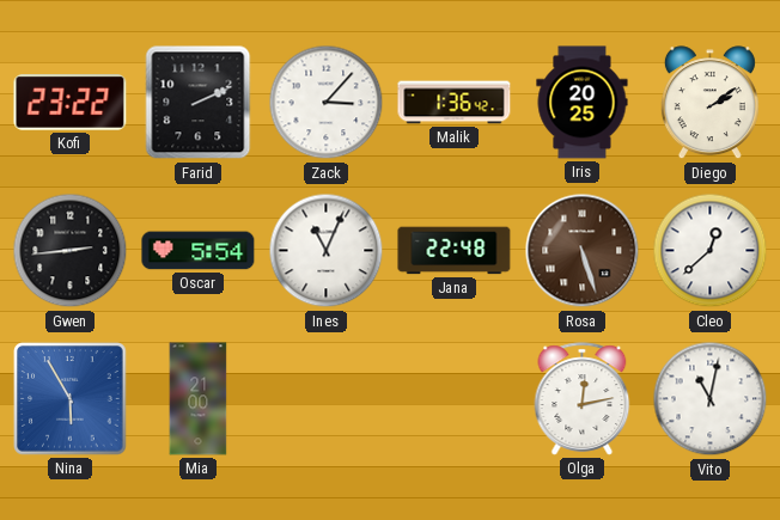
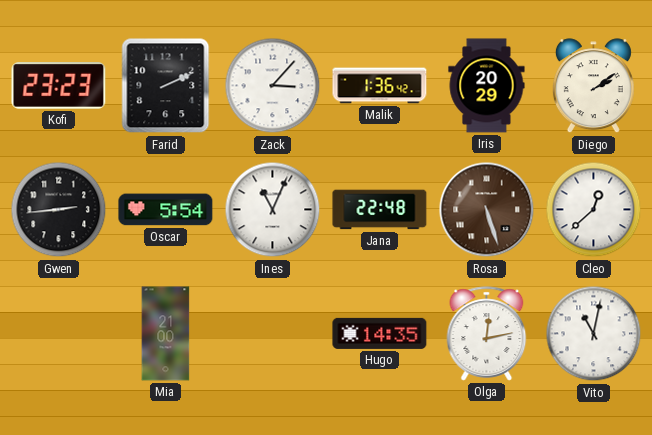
Kofi: 23:22 -> 23:23 (59, 86)
Iris: 20:25 -> 20:29 (487, 86)
Nina: 5:55 -> none (71, 399)
Hugo: none -> 14:35 (380, 333)
